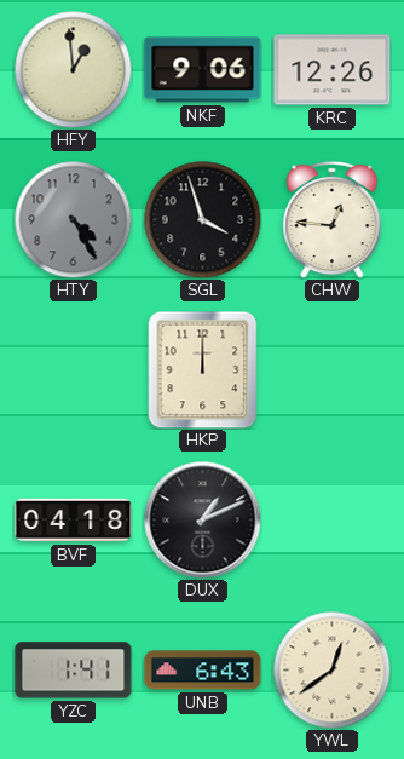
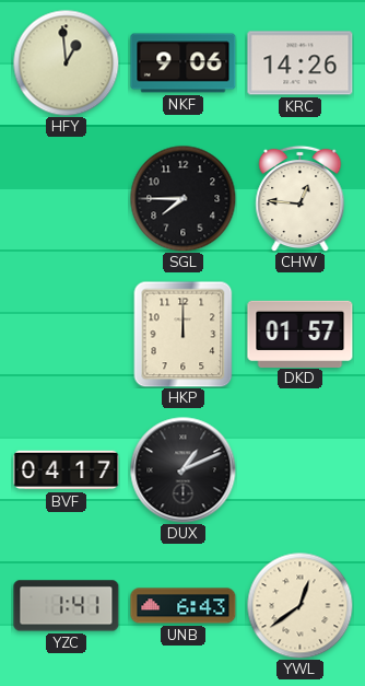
KRC: 12:26 -> 14:26 (301, 63)
HTY: 4:25 -> none (73, 219)
SGL: 3:57 -> 7:45 (182, 198)
DKD: none -> 01:57 (301, 334)
BVF: 04:18 -> 04:17 (67, 470)
